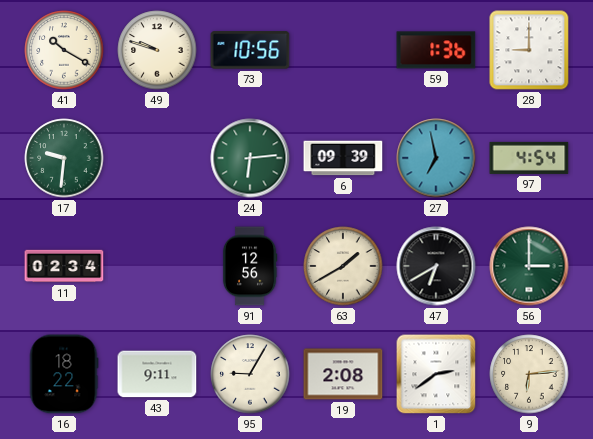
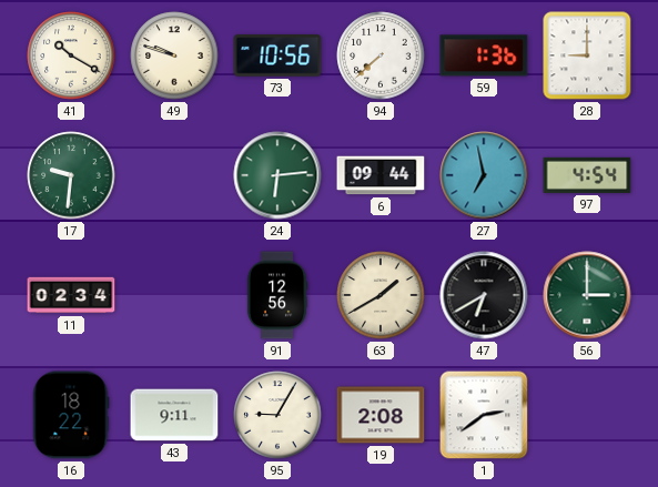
94: none -> 7:38 (381, 55)
6: 09:39 -> 09:44 (381, 175)
9: 6:14 -> none (529, 374)
